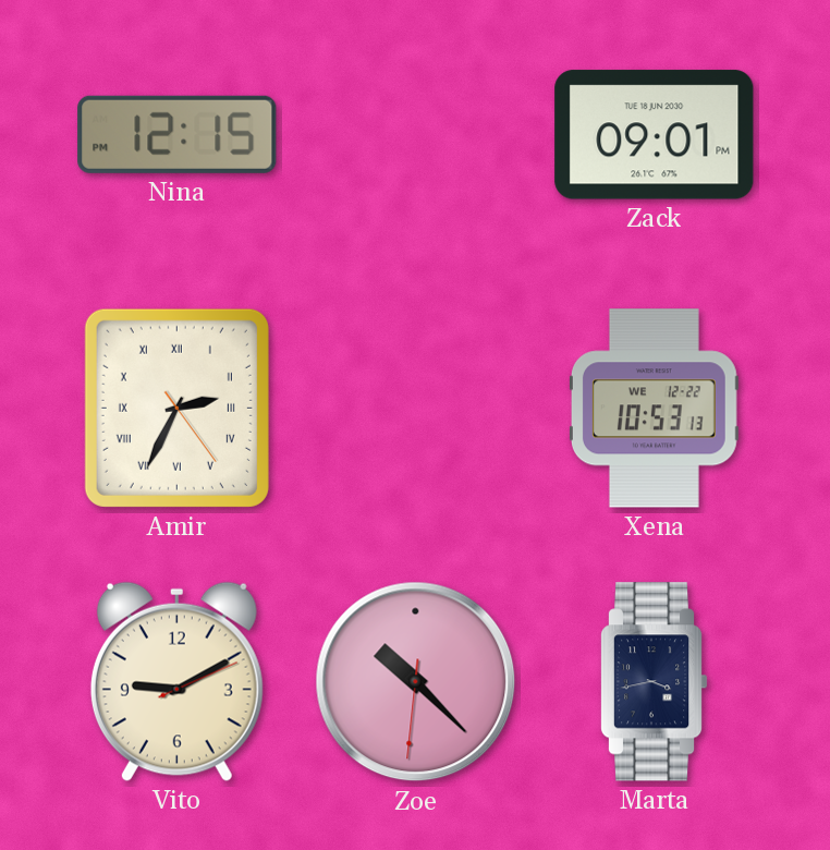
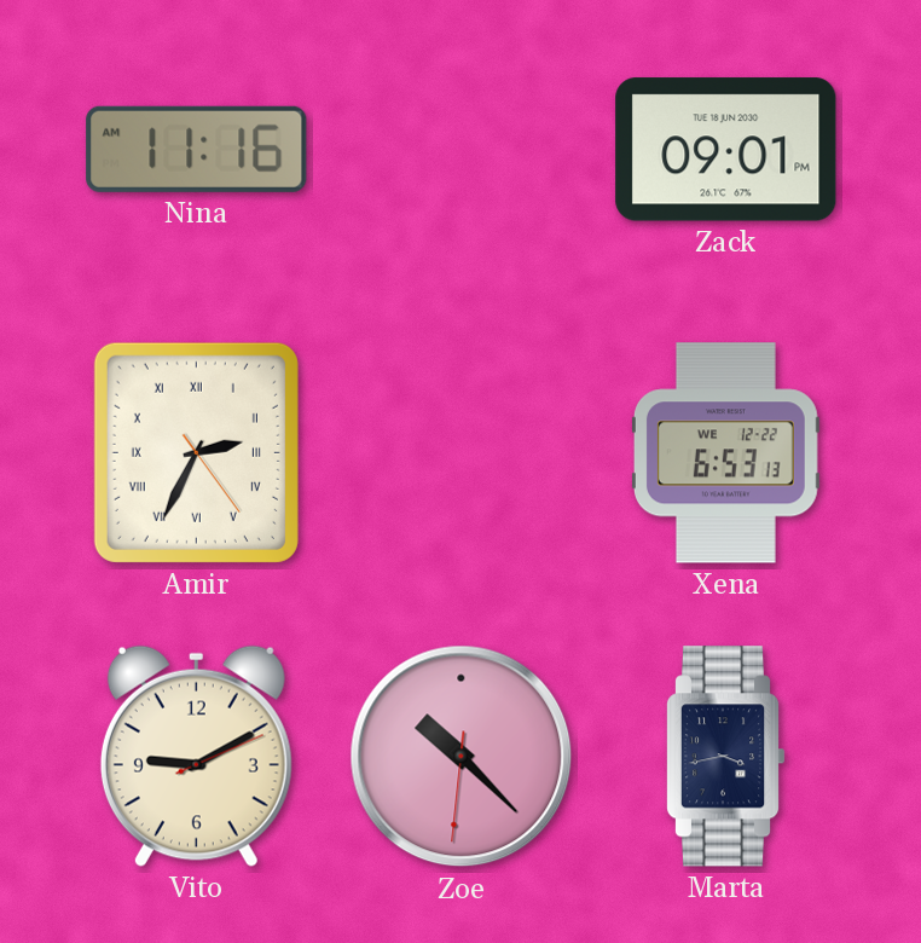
Nina: 12:15 -> 11:16 (197, 149)
Xena: 10:53 -> 6:53 (725, 453)
